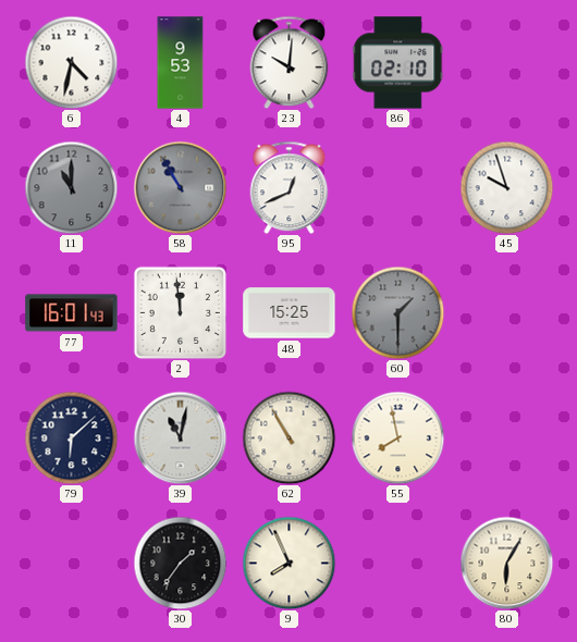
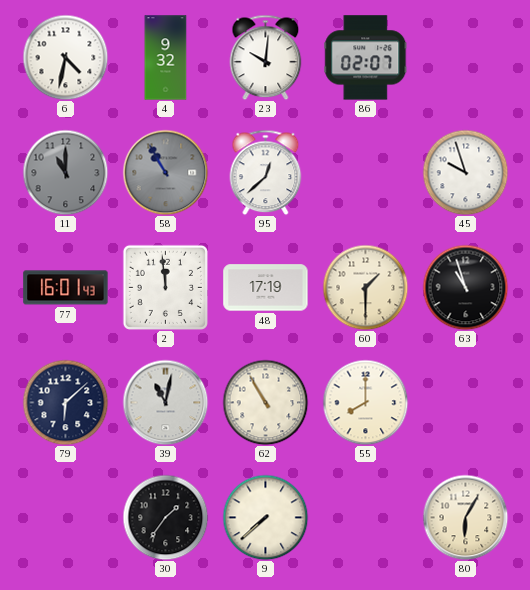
4: 9:53 -> 9:32 (166, 58)
86: 02:10 -> 02:07 (366, 58)
95: 12:41 -> 12:38 (266, 172)
48: 15:25 -> 17:19 (266, 288)
60 dial: grey -> cream (365, 287)
63: none -> 10:57 (465, 287)
55: 7:58 -> 8:00 (365, 402)
9: 7:56 -> 7:38 (265, 517)
